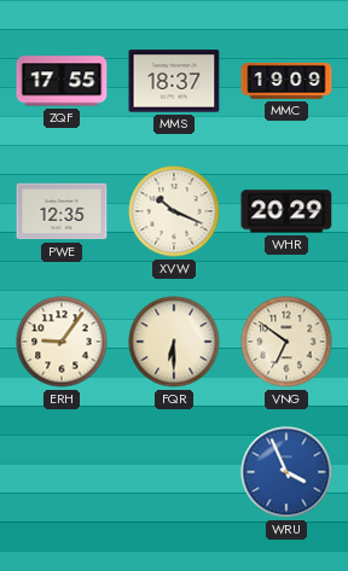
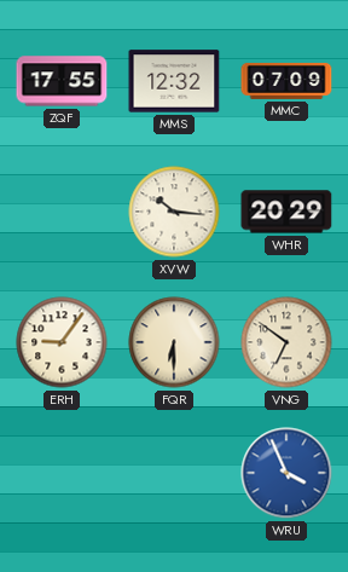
MMS: 18:37 -> 12:32 (174, 81)
MMC: 19:09 -> 07:09 (286, 81)
PWE: 12:35 -> none (62, 211)
XVW: 10:19 -> 10:16 (174, 212)
